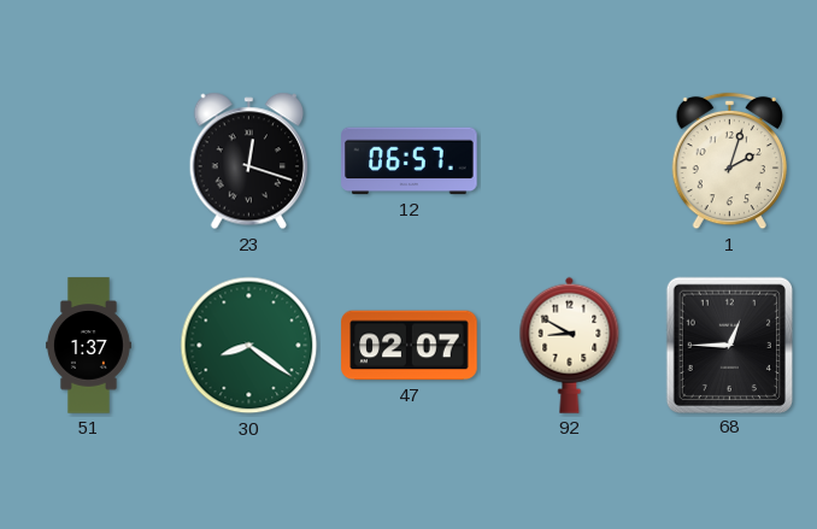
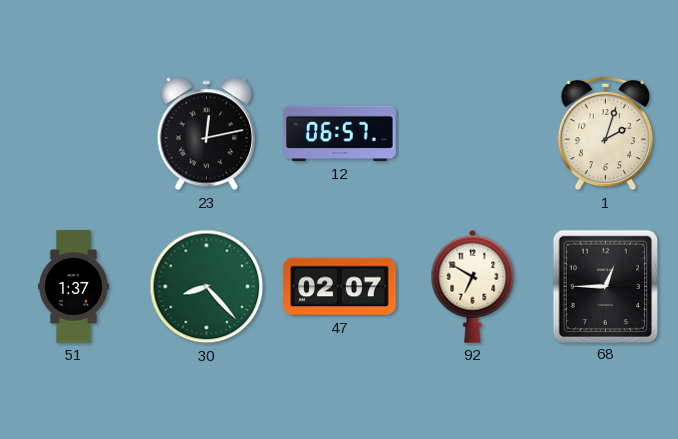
23: 12:18 -> 12:13 (207, 134)
30: 8:21 -> 8:23 (207, 287)
92: 8:50 -> 6:50 (473, 286)
